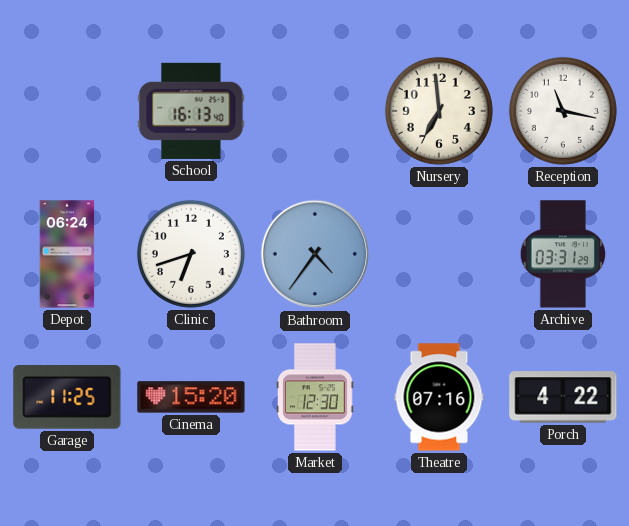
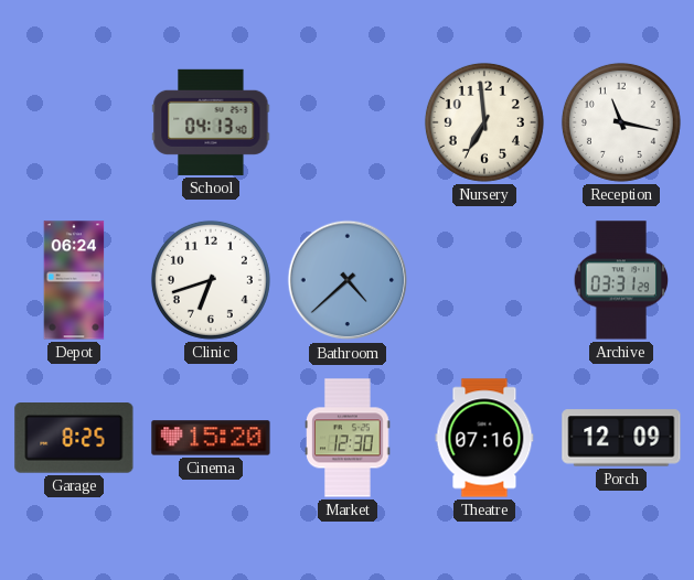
School: 16:13 -> 04:13 (211, 122)
Bathroom: 4:36 -> 4:38 (348, 280)
Garage: 11:25 -> 8:25 (74, 439)
Porch: 4:22 -> 12:09 (621, 438)
